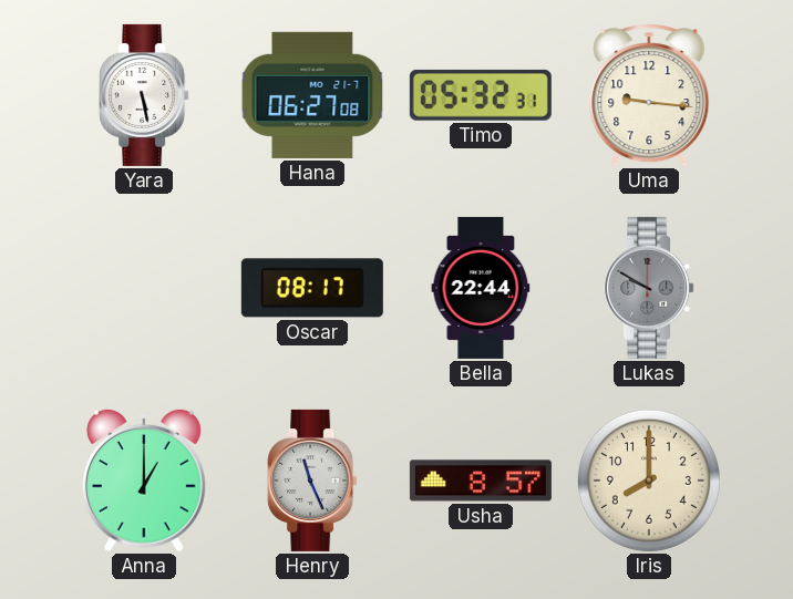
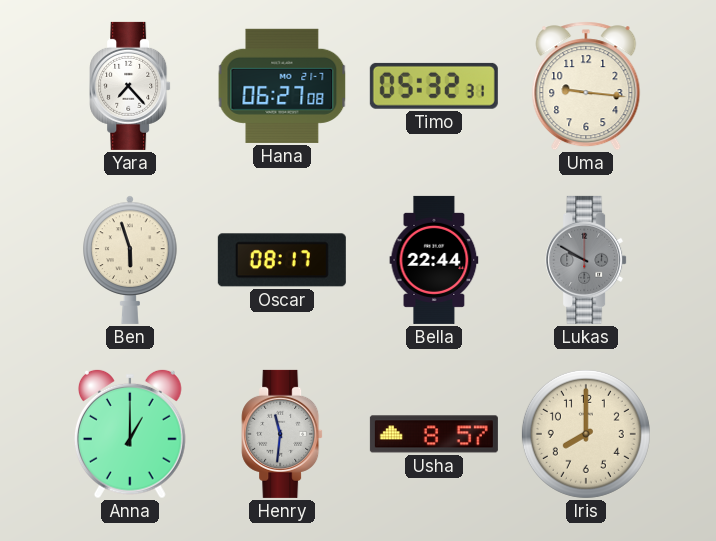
Yara: 5:28 -> 7:23 (130, 86)
Ben: none -> 5:57 (130, 260)
Henry: 11:26 -> 11:31 (282, 434)
